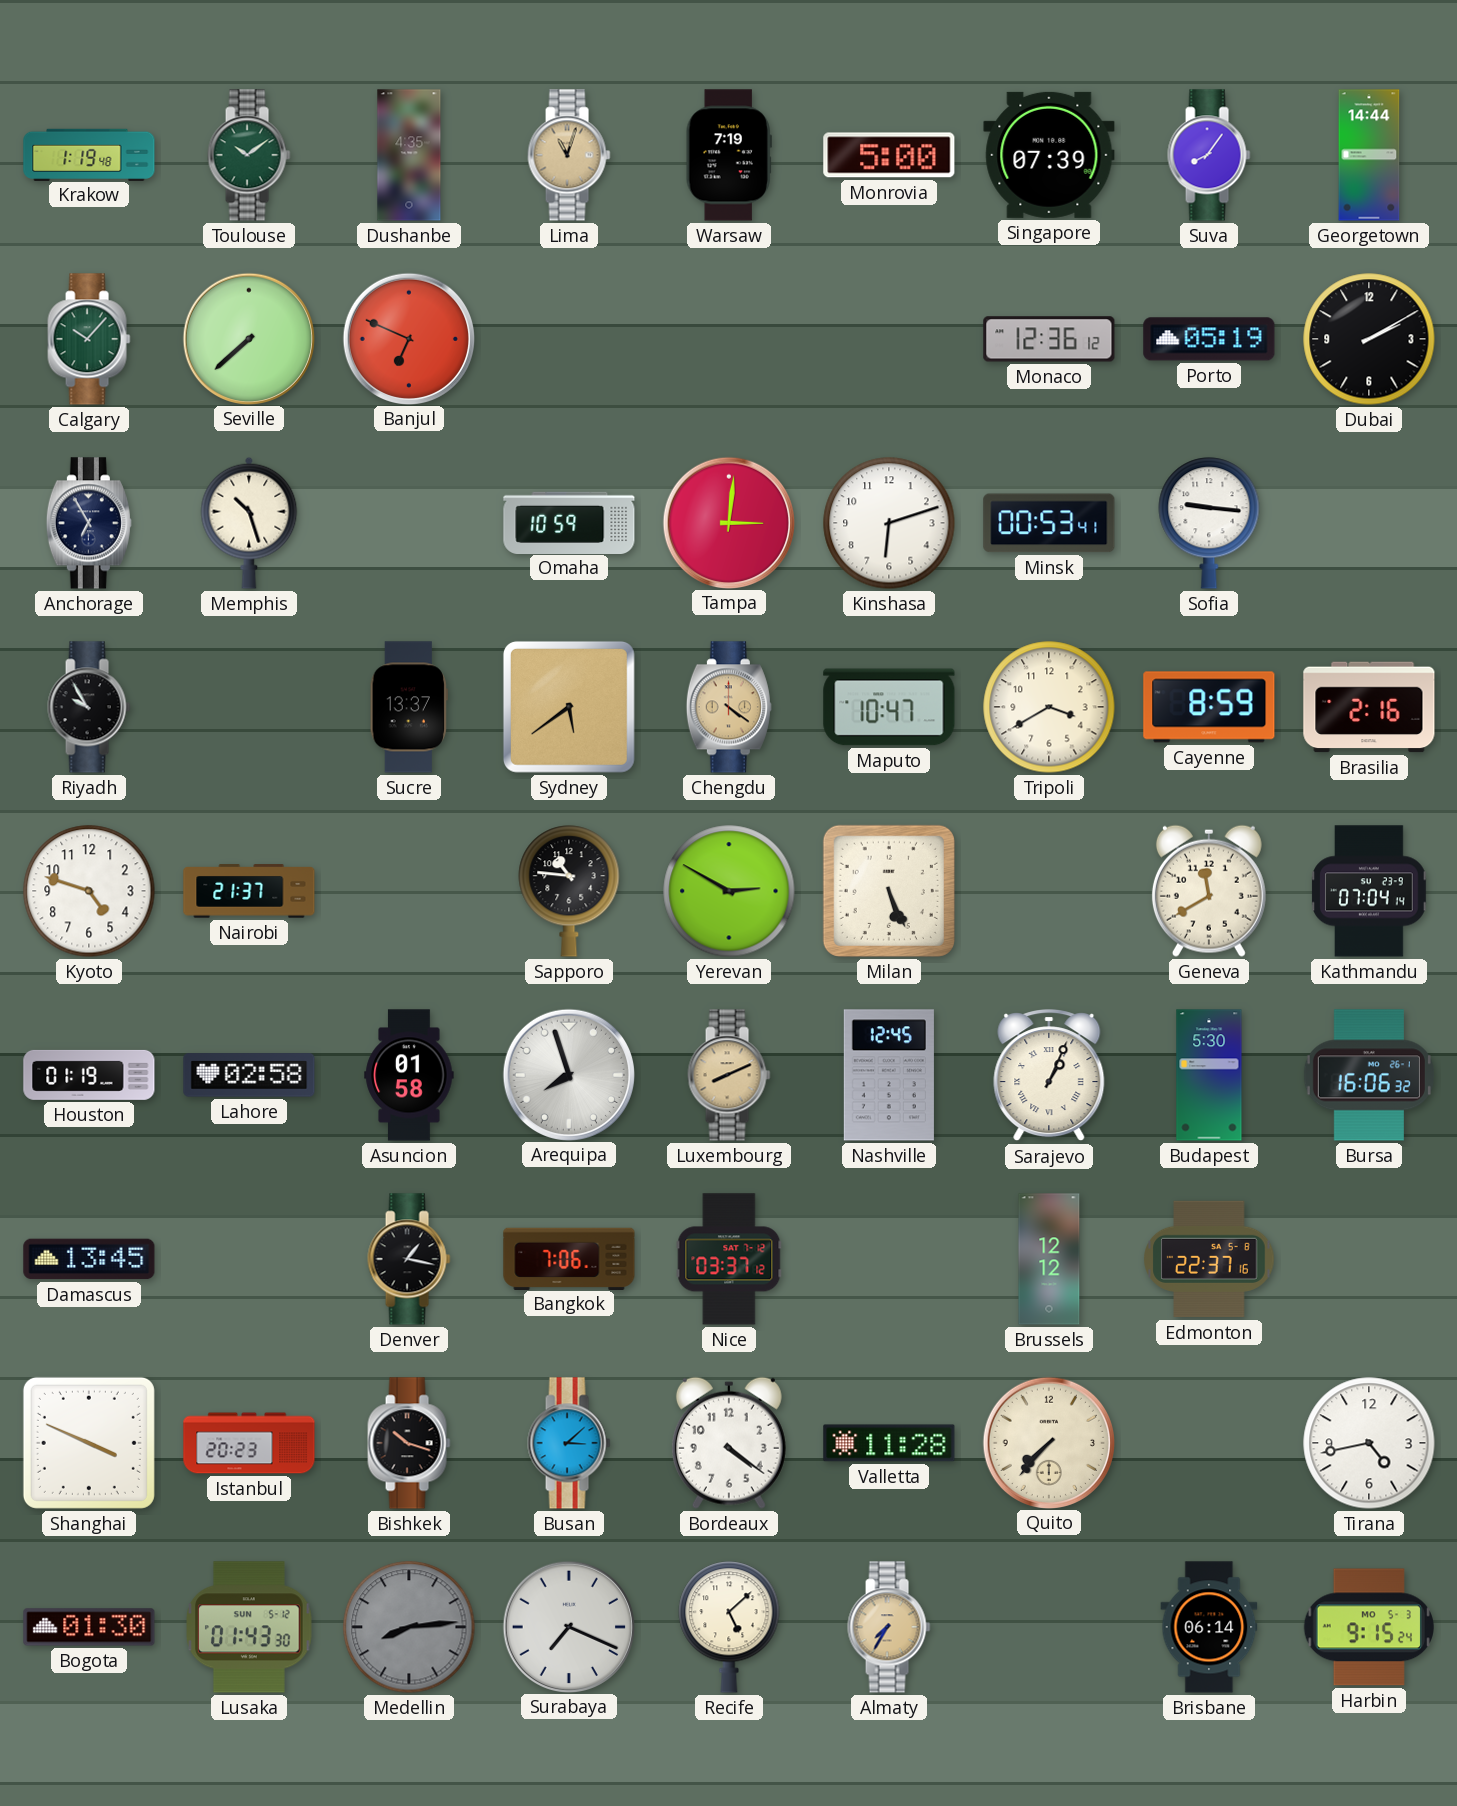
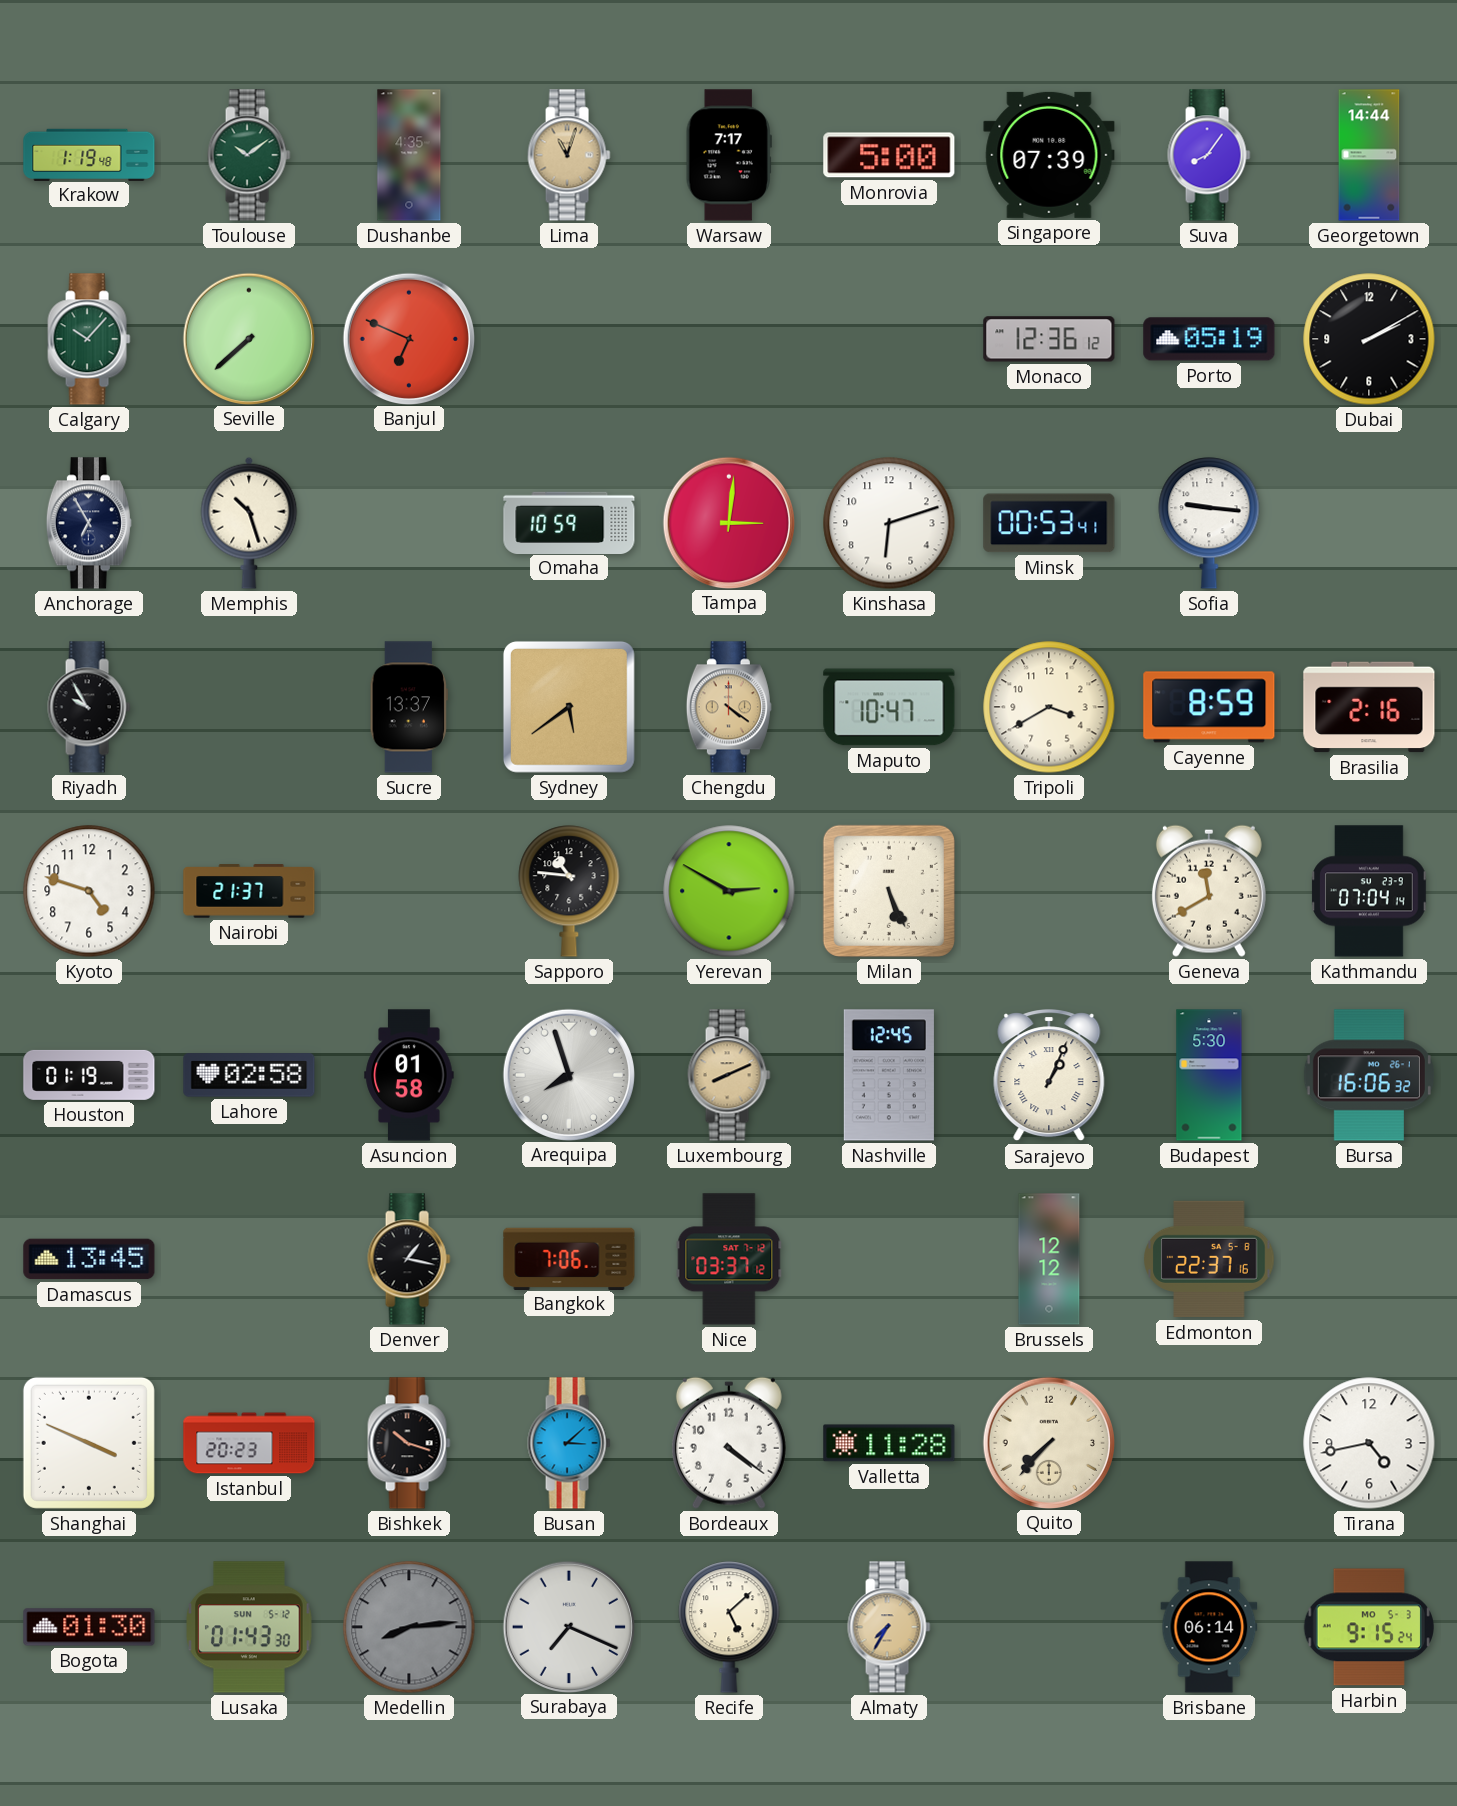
Warsaw: 7:19 -> 7:17 (729, 155)
